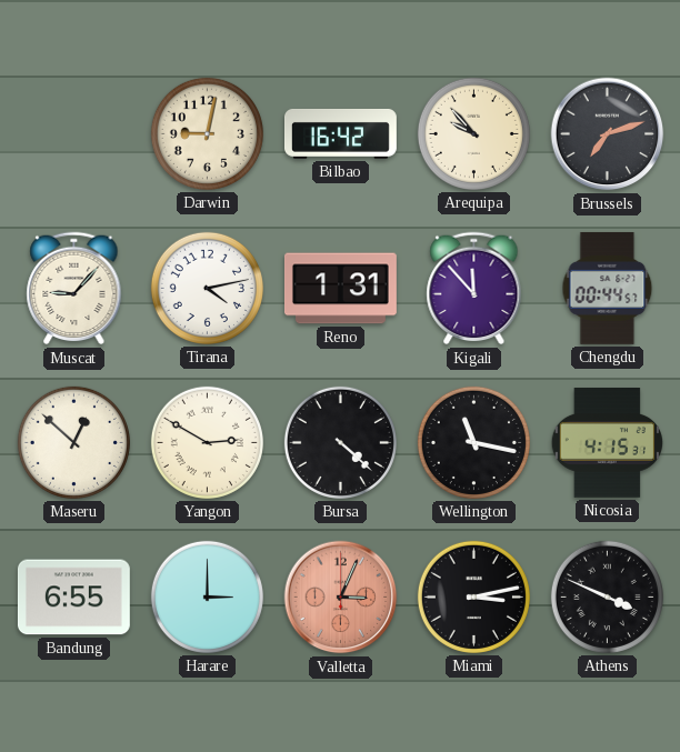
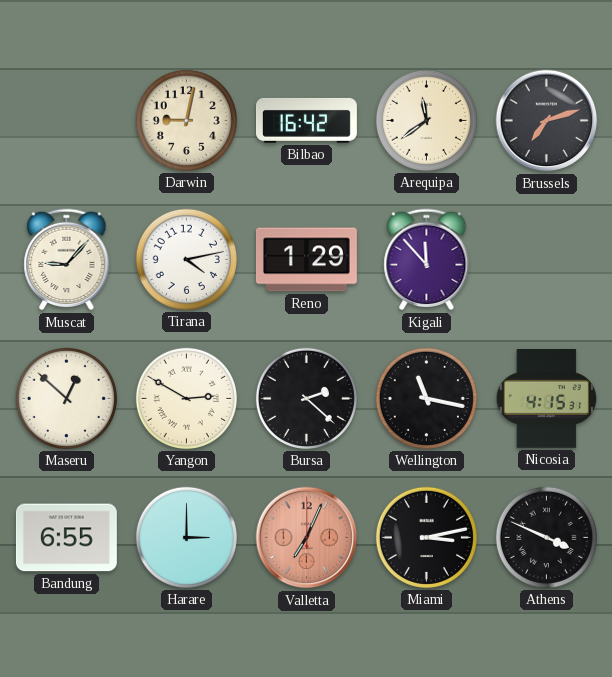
Arequipa: 9:53 -> 11:39 (426, 120)
Reno: 1:31 -> 1:29 (306, 260)
Chengdu: 00:44 -> none (608, 288)
Bursa: 4:22 -> 2:22 (306, 398)
Valletta: 3:04 -> 7:04 (307, 538)
